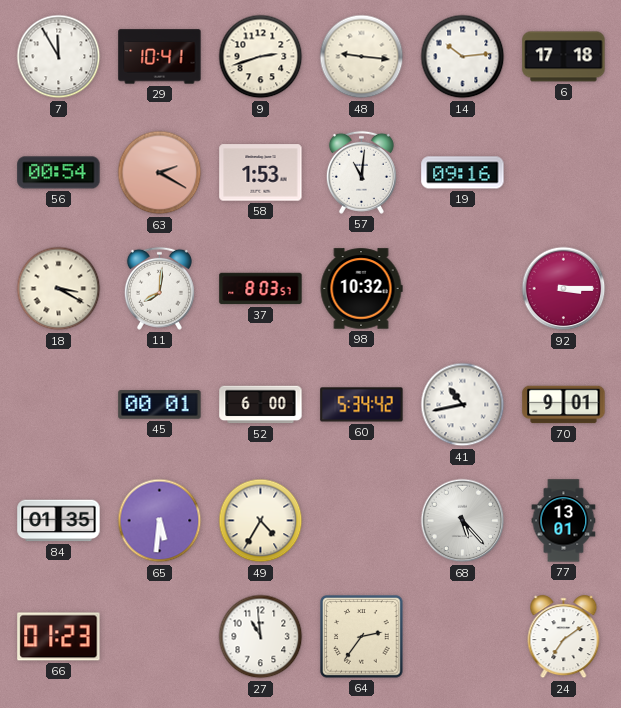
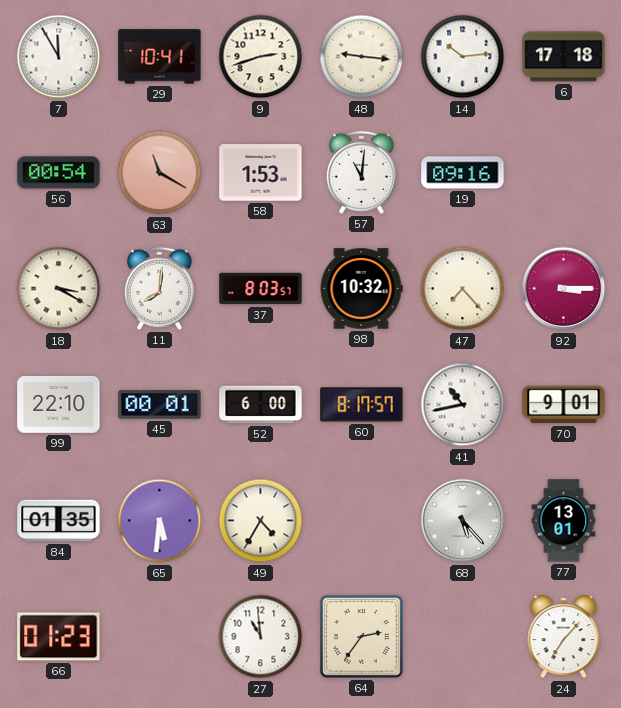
63: 2:20 -> 11:20 (160, 173)
47: none -> 7:23 (463, 289)
99: none -> 22:10 (59, 404)
60: 5:34 -> 8:17 (362, 405)
24: 7:09 -> 7:07 (564, 637)
